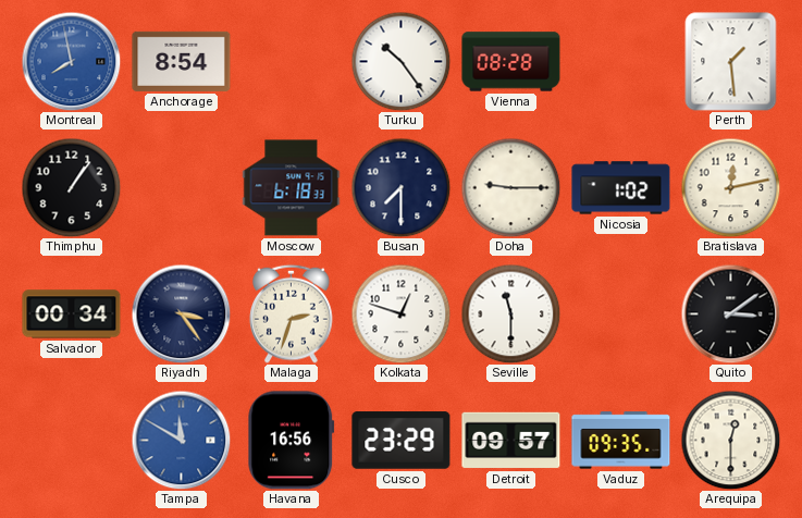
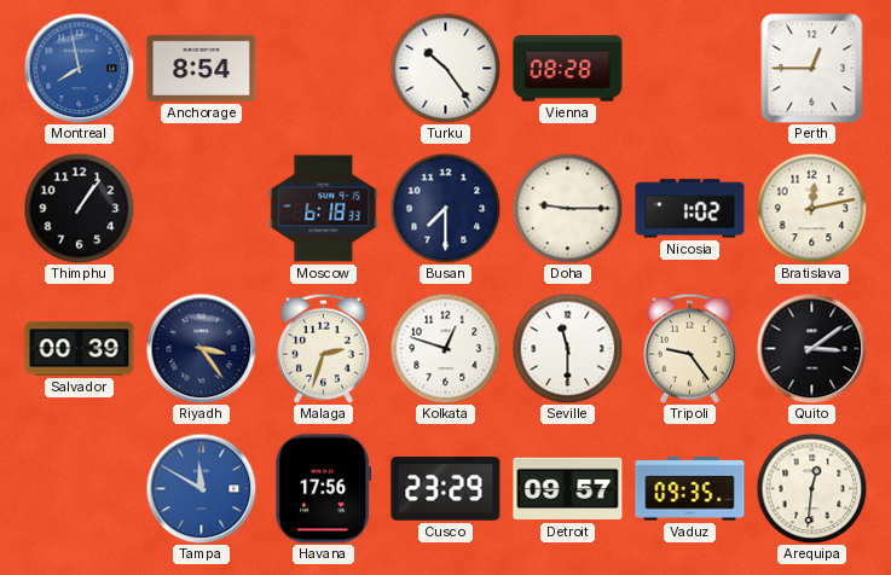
Perth: 1:29 -> 12:45 (812, 69)
Salvador: 00:34 -> 00:39 (80, 349)
Tripoli: none -> 9:24 (690, 348)
Havana: 16:56 -> 17:56 (324, 489)
Arequipa: 12:30 -> 12:31 (811, 488)
